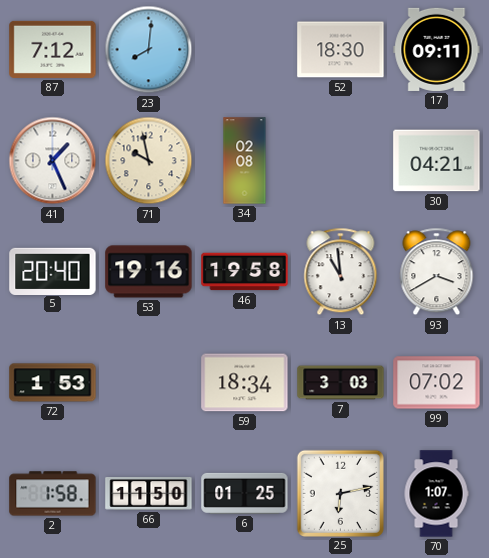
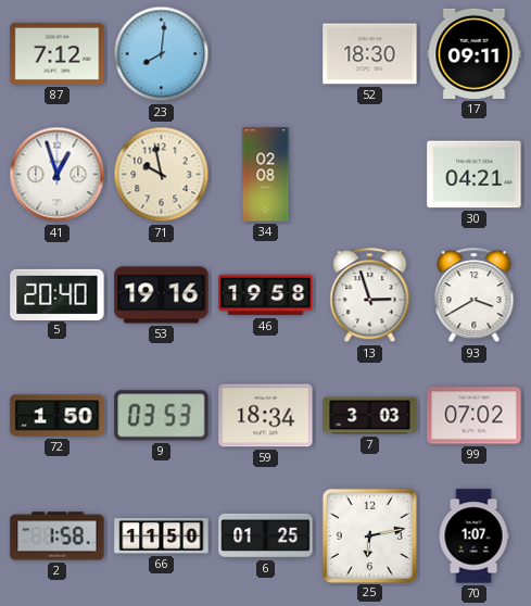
41: 1:26 -> 12:57 (58, 175)
13: 10:59 -> 2:57 (370, 295)
72: 1:53 -> 1:50 (58, 416)
9: none -> 03:53 (162, 416)
